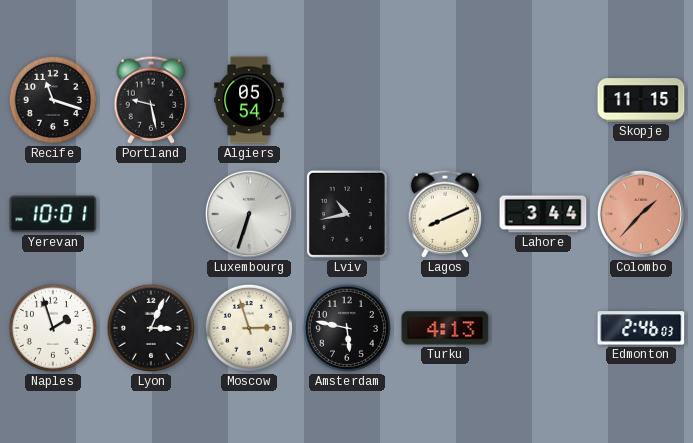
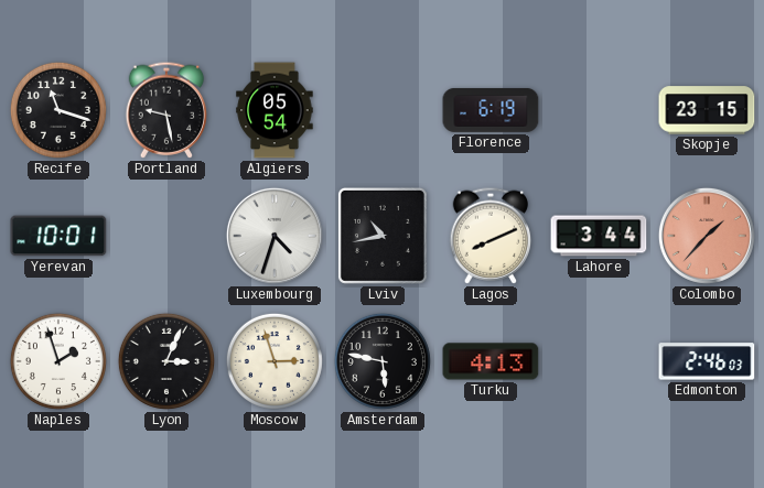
Florence: none -> 6:19 (491, 110)
Skopje: 11:15 -> 23:15 (707, 110)
Luxembourg: 6:33 -> 4:33 (275, 236)
